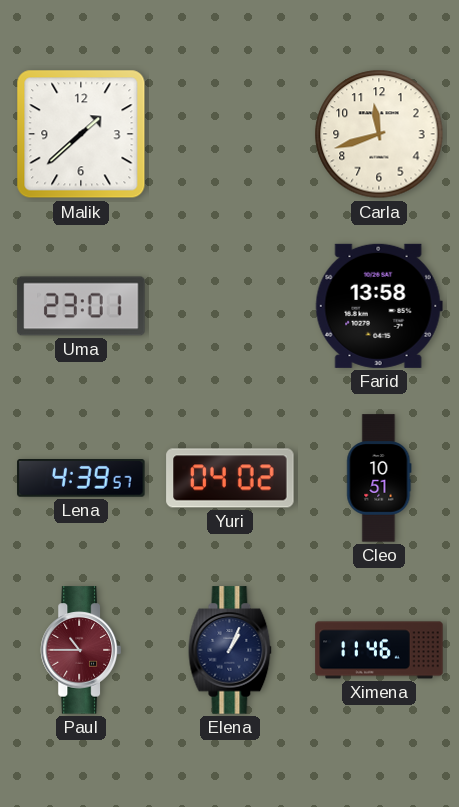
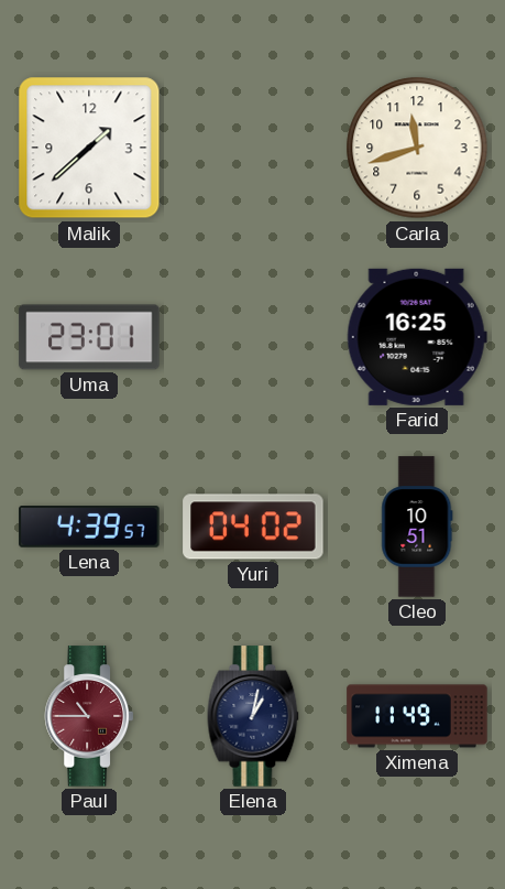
Farid: 13:58 -> 16:25 (417, 337)
Elena: 1:04 -> 1:02 (253, 716)
Ximena: 11:46 -> 11:49 (417, 716)
